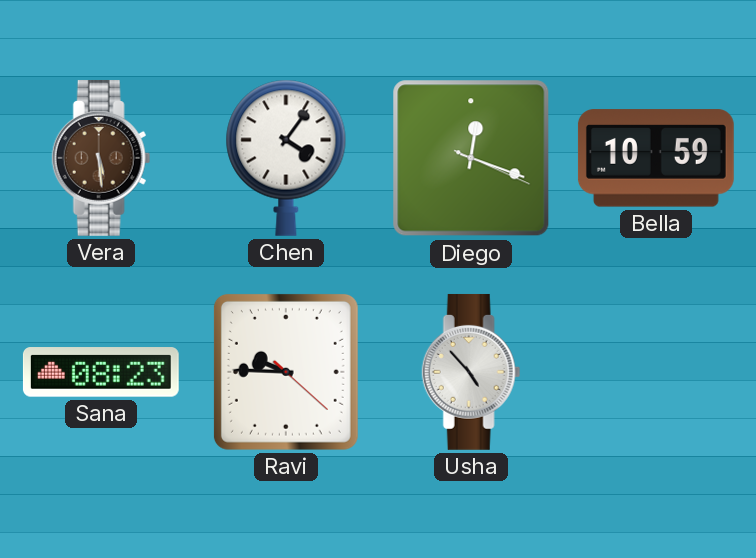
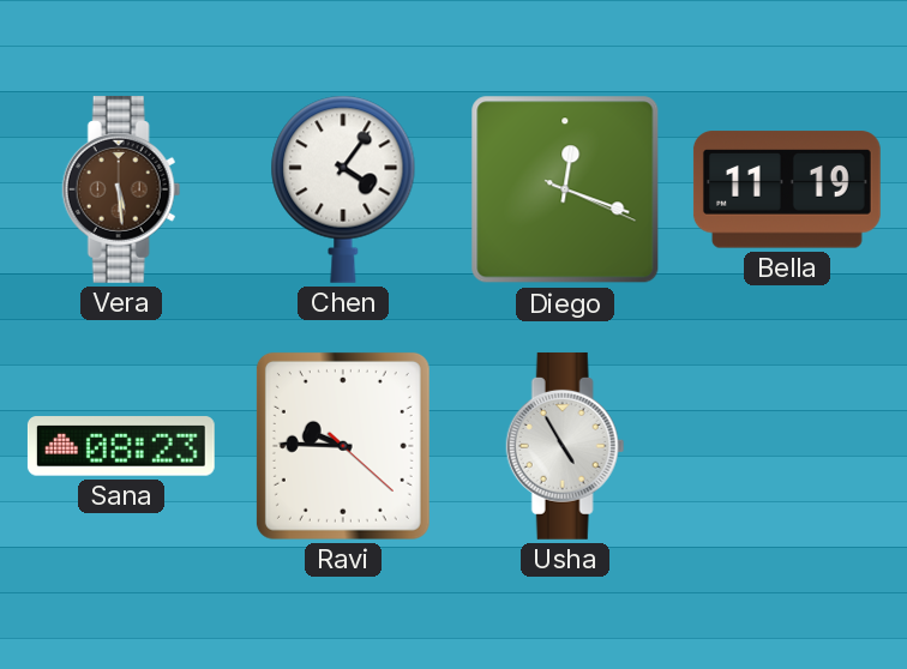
Bella: 10:59 -> 11:19 (787, 189)
Usha: 4:53 -> 4:55 (565, 446)
